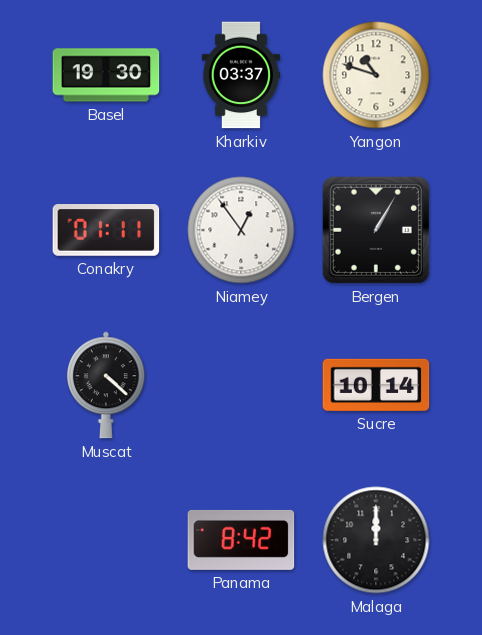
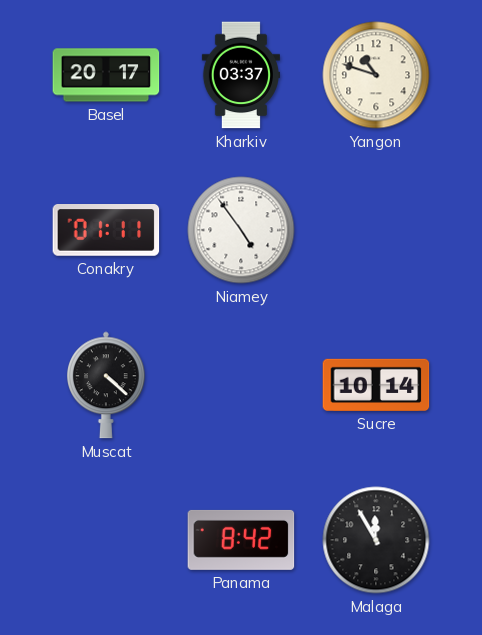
Basel: 19:30 -> 20:17 (106, 75)
Niamey: 12:54 -> 4:54 (241, 230)
Bergen: 1:05 -> none (376, 230)
Malaga: 12:00 -> 11:55 (376, 540)
